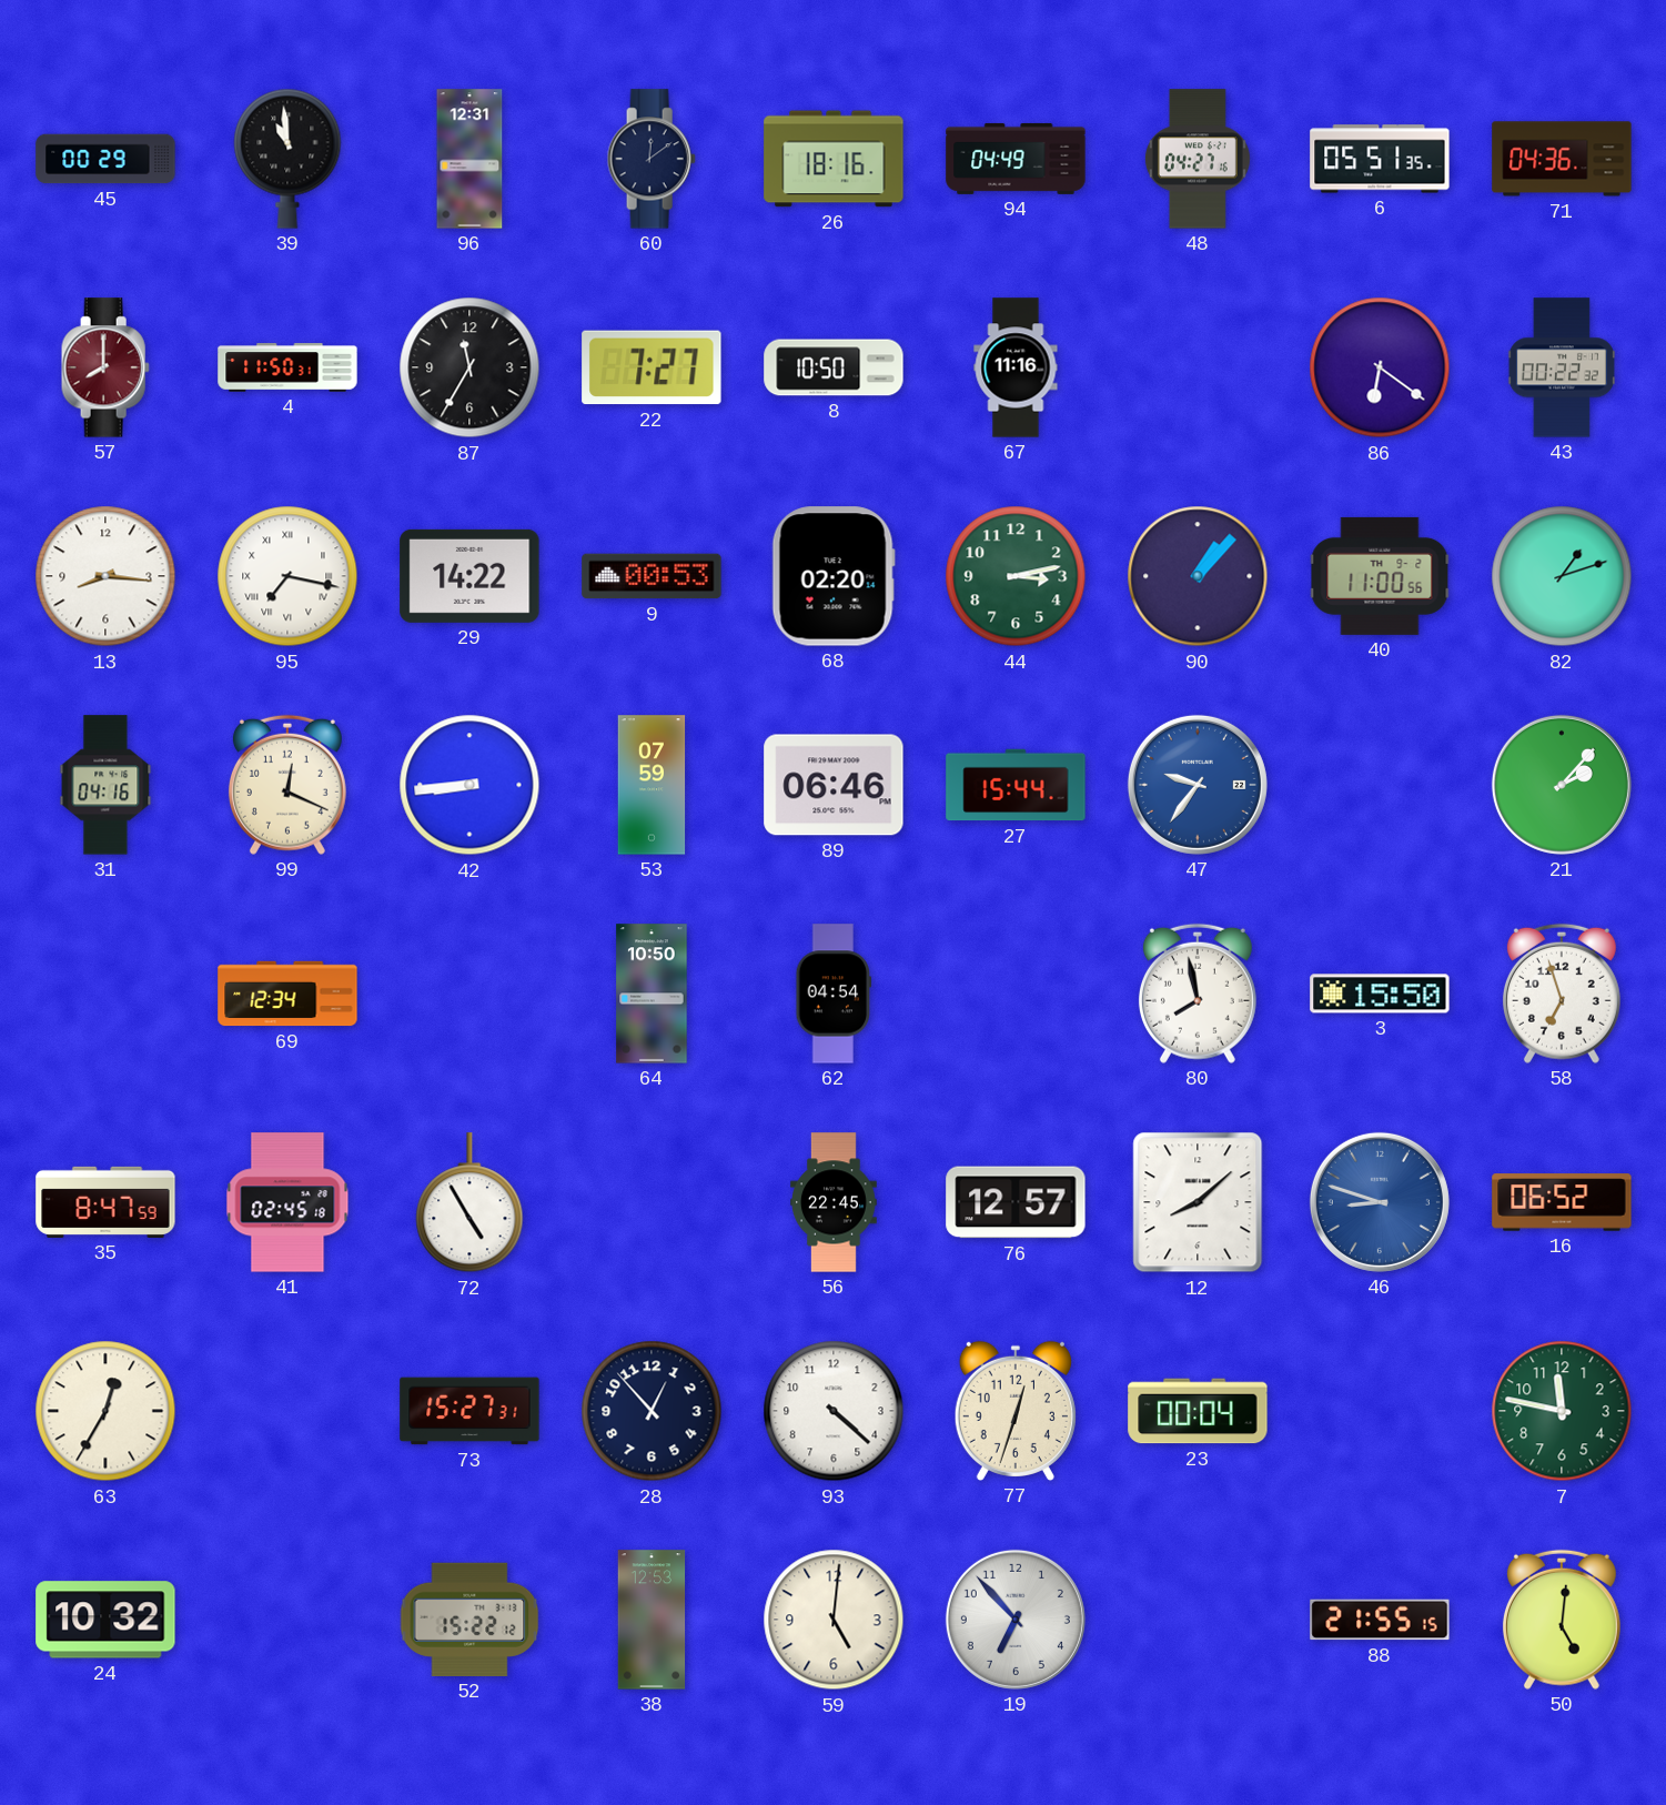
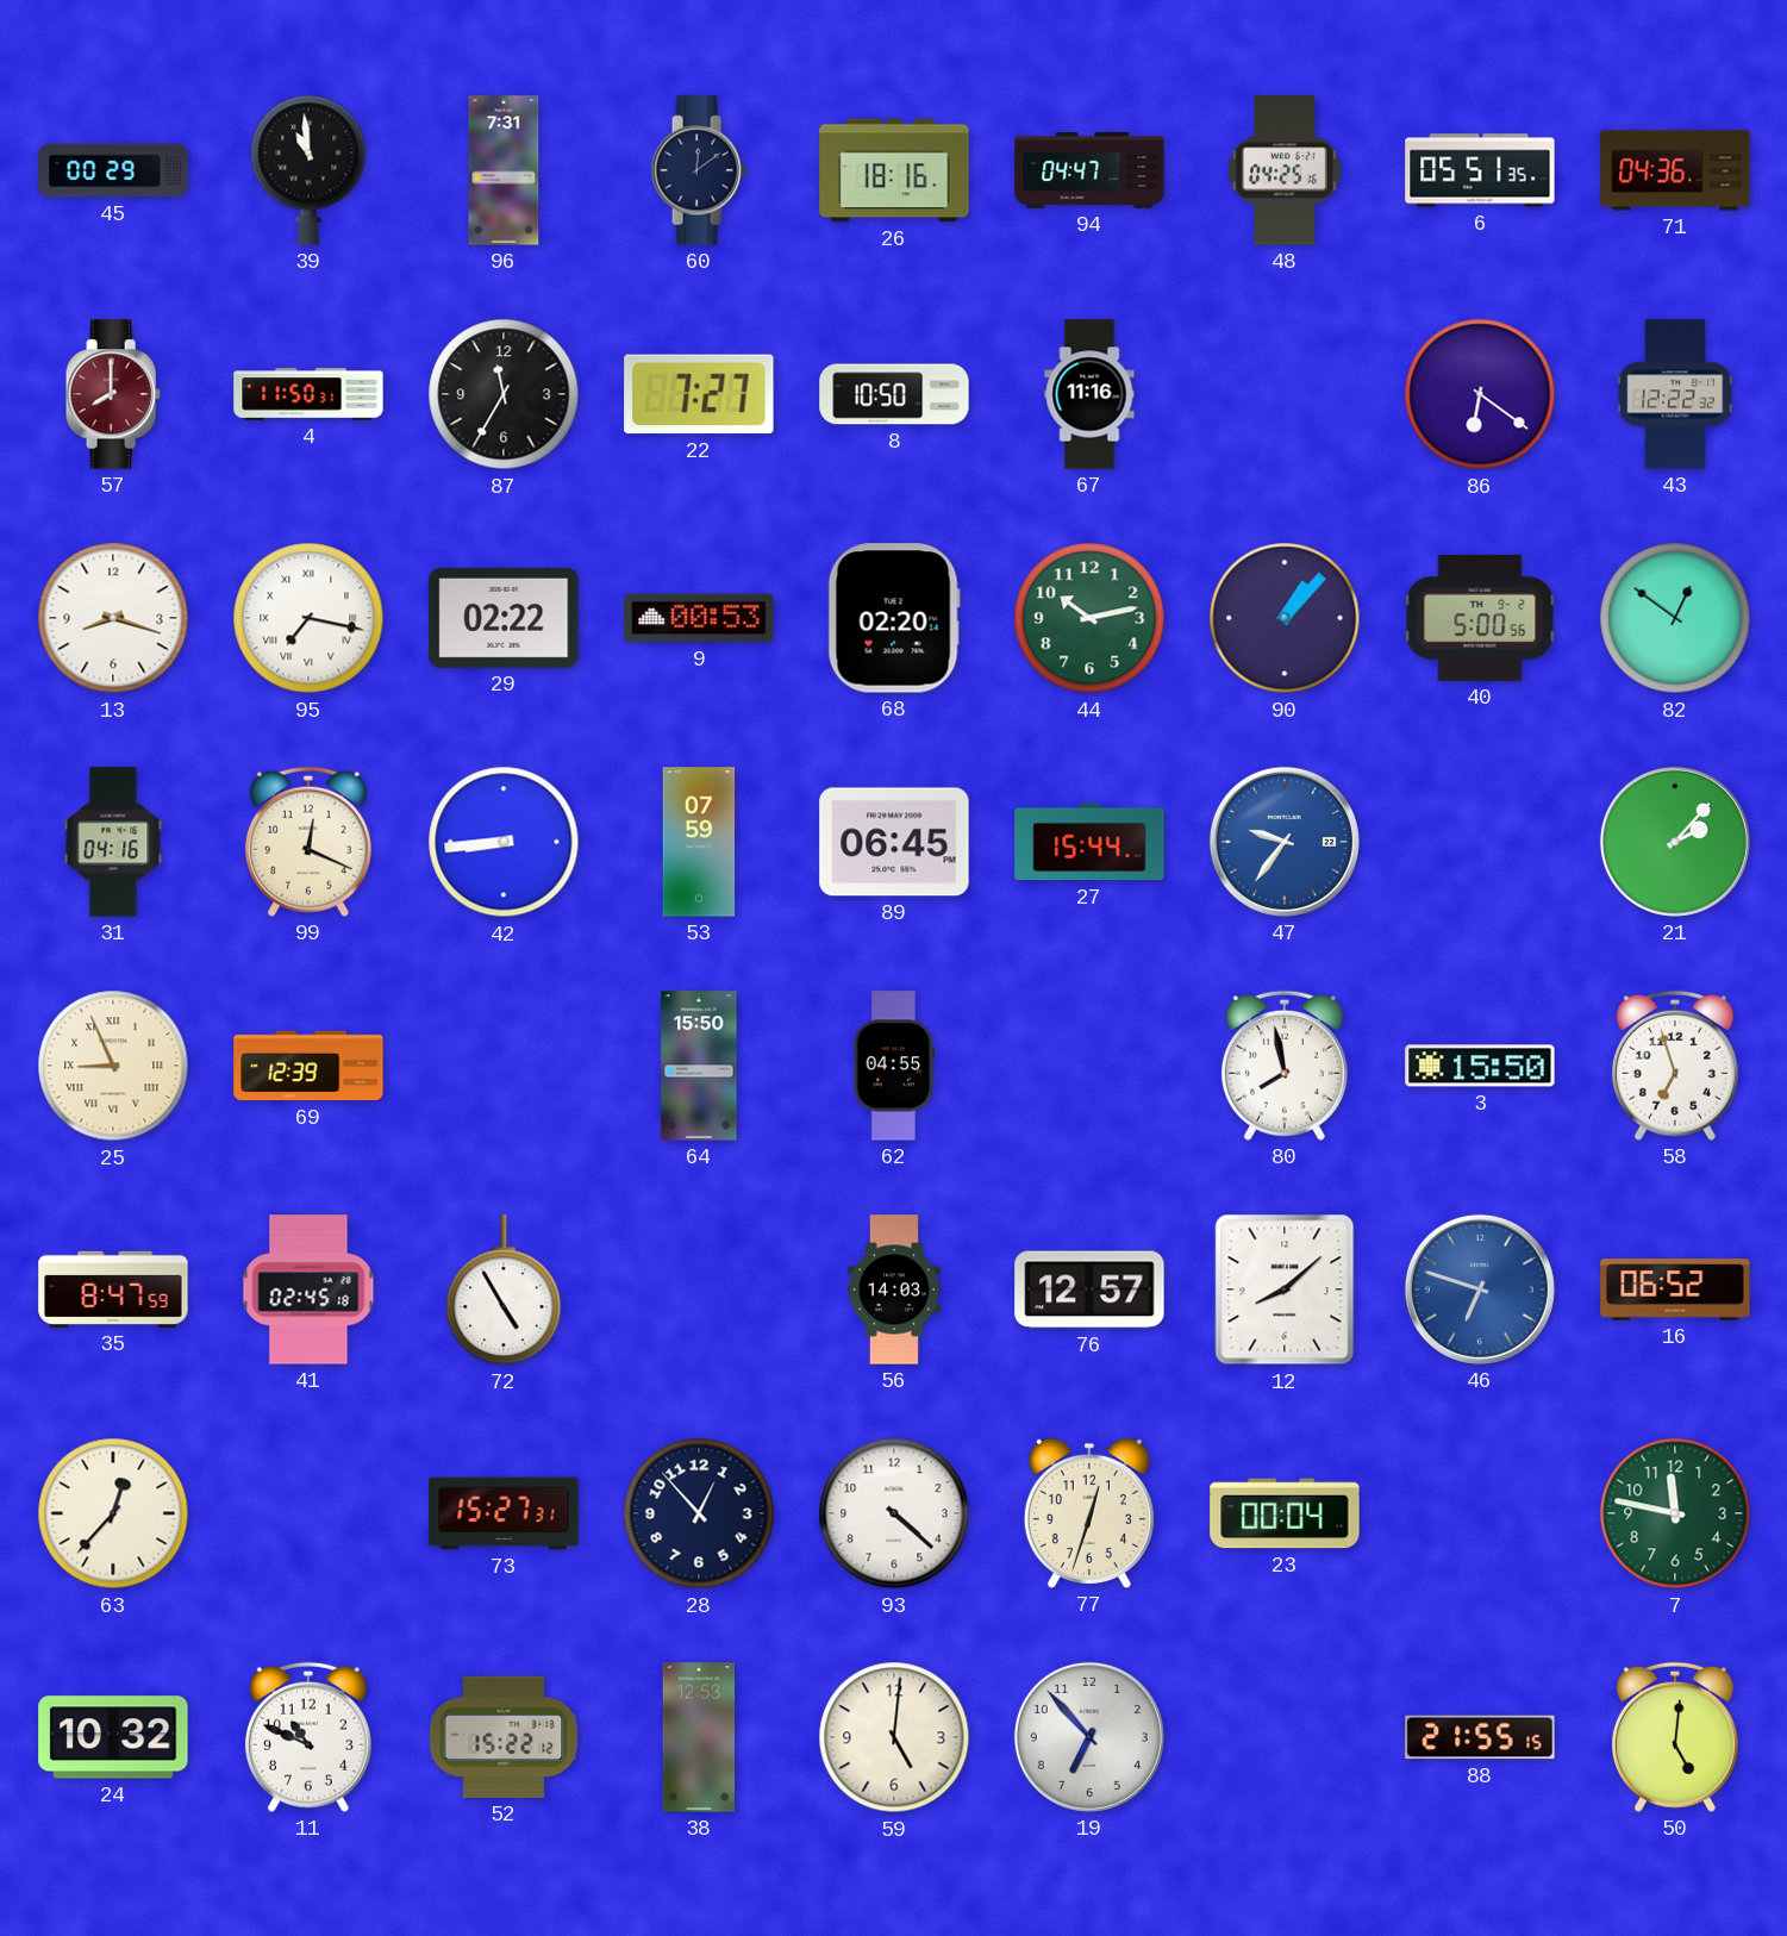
96: 12:31 -> 7:31 (504, 170)
94: 04:49 -> 04:47 (1089, 170)
48: 04:27 -> 04:25 (1285, 170)
43: 00:22 -> 12:22 (1675, 394)
13: 8:16 -> 8:18 (113, 618)
29: 14:22 -> 02:22 (504, 618)
44: 3:13 -> 10:13 (1089, 618)
40: 11:00 -> 5:00 (1480, 618)
82: 1:12 -> 12:51 (1675, 618)
89: 06:46 -> 06:45 (894, 842)
25: none -> 8:56 (113, 1066)
69: 12:34 -> 12:39 (308, 1066)
64: 10:50 -> 15:50 (699, 1066)
62: 04:54 -> 04:55 (894, 1066)
56: 22:45 -> 14:03 (895, 1289)
46: 8:48 -> 6:48 (1480, 1289)
63: 12:35 -> 12:37 (113, 1513)
11: none -> 10:49 (308, 1737)
